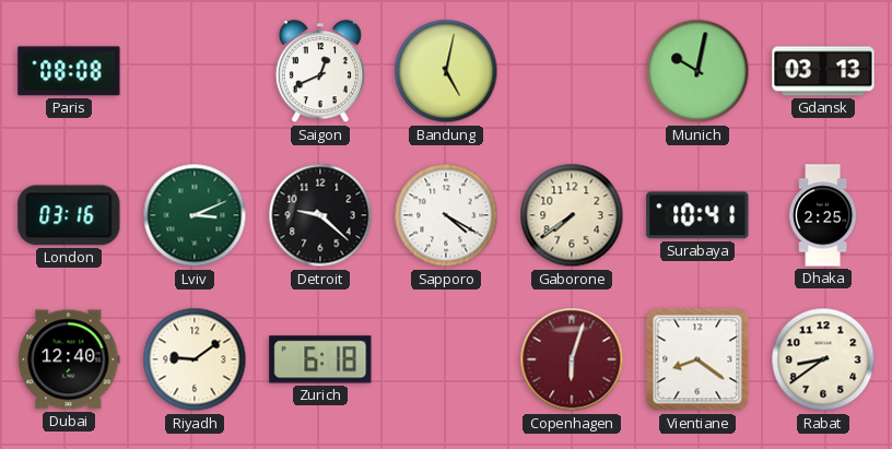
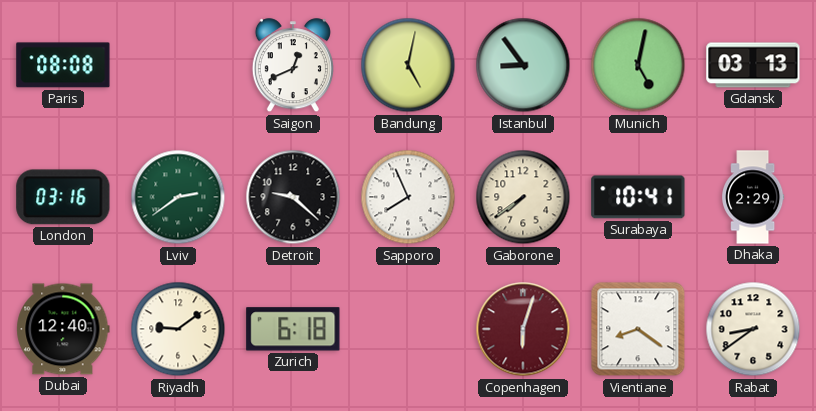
Istanbul: none -> 8:54 (523, 65)
Munich: 10:02 -> 5:02 (638, 65)
Lviv: 3:11 -> 2:39 (178, 197)
Sapporo: 4:20 -> 7:56 (408, 197)
Dhaka: 2:25 -> 2:29 (753, 197)
